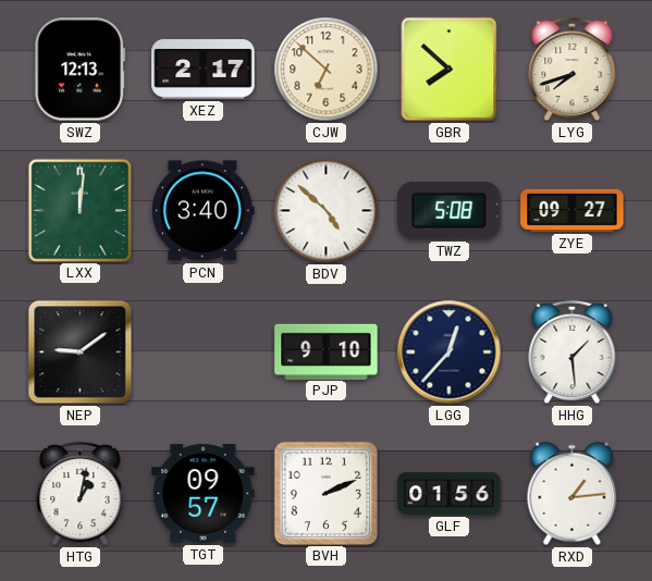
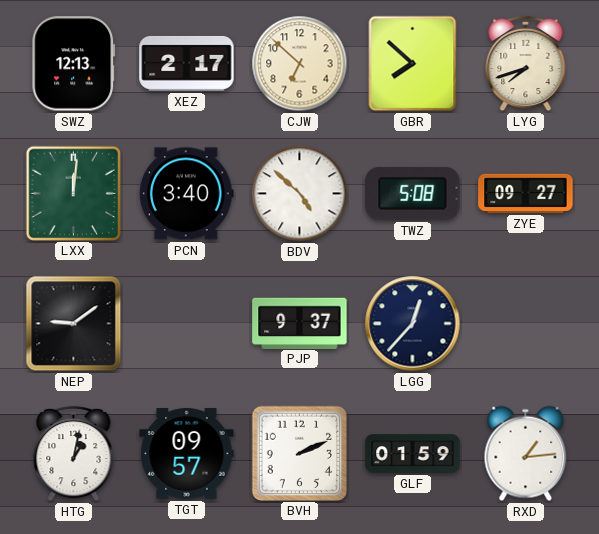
PJP: 9:10 -> 9:37 (300, 323)
HHG: 1:29 -> none (573, 353)
GLF: 01:56 -> 01:59 (413, 454)
